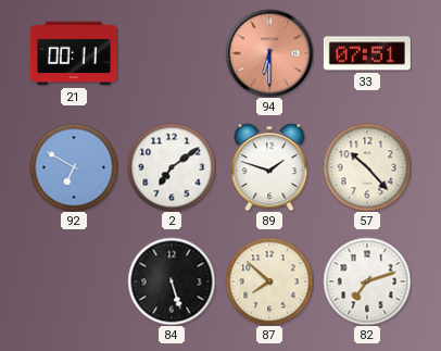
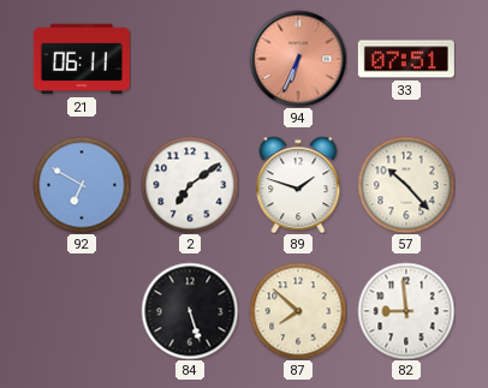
21: 00:11 -> 06:11 (82, 59)
94: 6:30 -> 6:34 (298, 59)
82: 7:12 -> 8:59 (406, 311)
